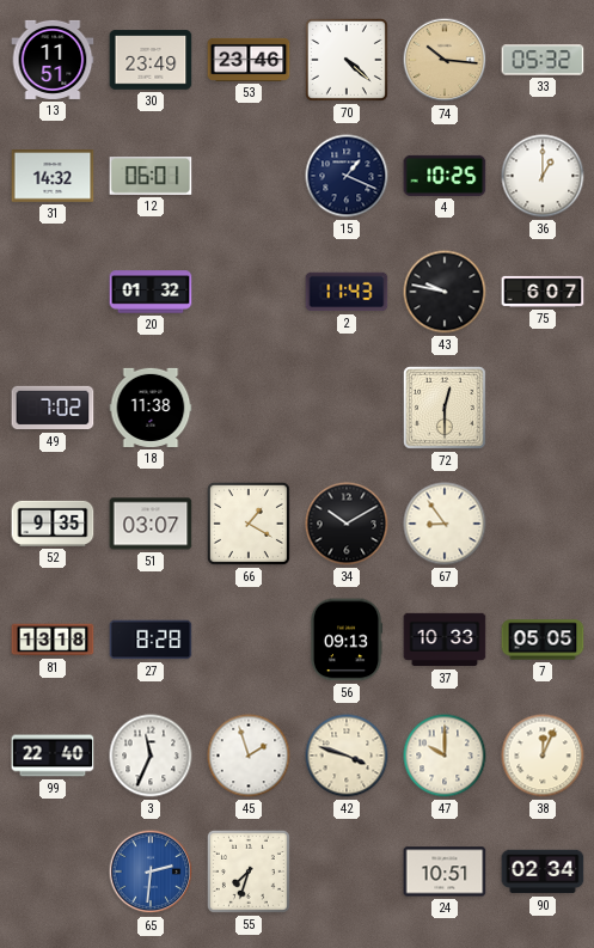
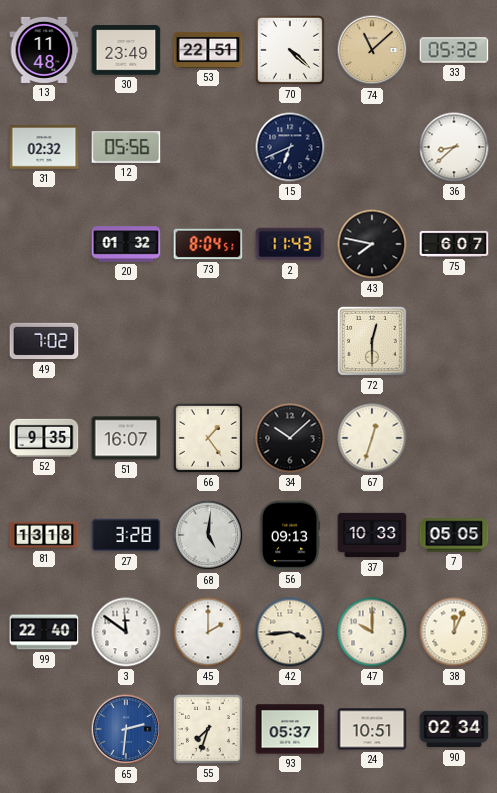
13: 11:51 -> 11:48 (44, 50)
53: 23:46 -> 22:51 (208, 50)
74: 10:16 -> 11:08 (372, 50)
31: 14:32 -> 02:32 (44, 147)
12: 06:01 -> 05:56 (126, 148)
15: 1:19 -> 6:41 (290, 147)
4: 10:25 -> none (445, 176)
36: 1:00 -> 8:38 (454, 147)
73: none -> 8:04 (208, 244)
43: 9:47 -> 7:47 (372, 244)
18: 11:38 -> none (151, 408)
51: 03:07 -> 16:07 (126, 438)
66: 1:20 -> 1:24 (208, 438)
34: 10:10 -> 10:08 (290, 438)
67: 8:54 -> 12:33 (372, 438)
27: 8:28 -> 3:28 (126, 535)
68: none -> 5:01 (208, 535)
3: 11:34 -> 11:51 (126, 632)
45: 1:57 -> 2:00 (208, 632)
42: 3:48 -> 3:44 (290, 632)
93: none -> 05:37 (290, 729)
